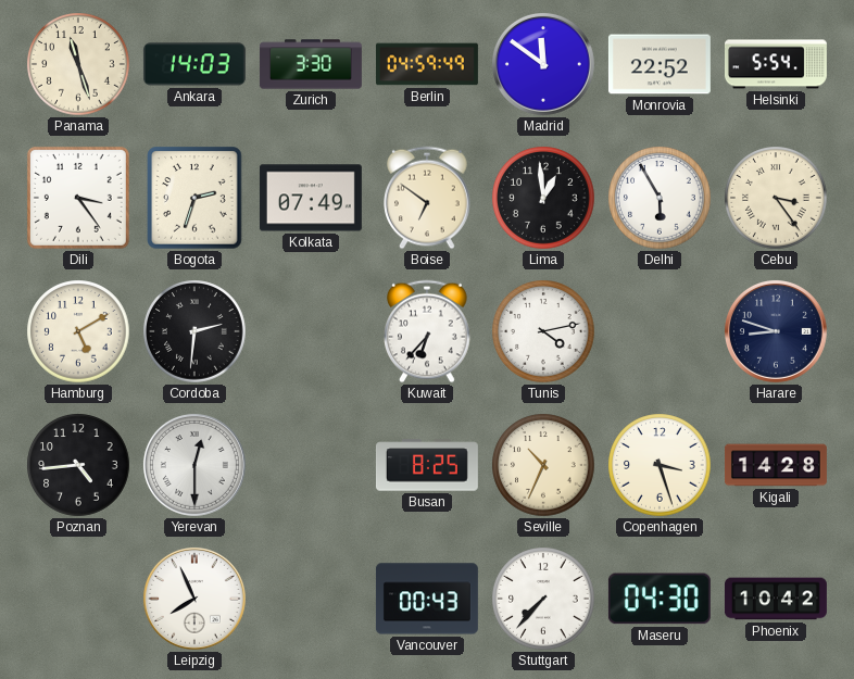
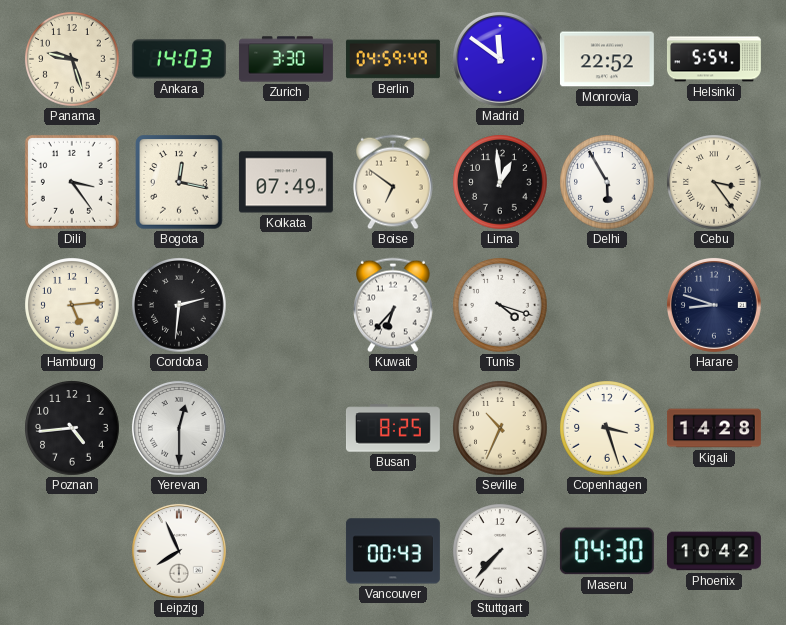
Panama: 11:27 -> 9:27 (72, 59)
Bogota: 2:33 -> 12:17 (179, 182)
Hamburg: 5:10 -> 5:14 (72, 305)
Tunis: 4:13 -> 4:18 (500, 305)
